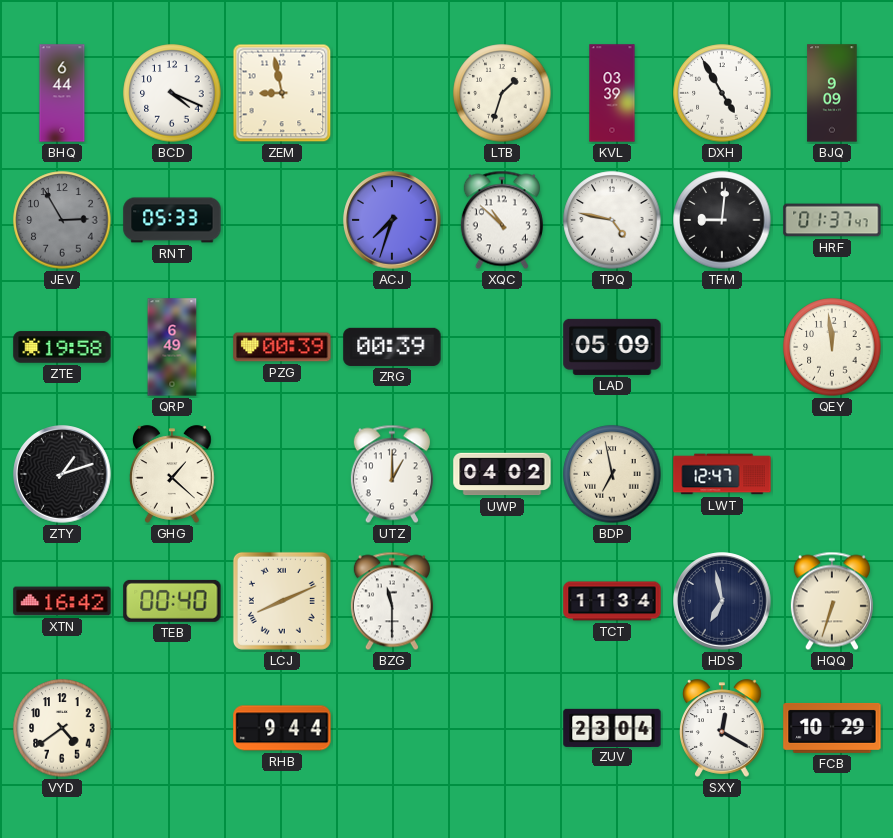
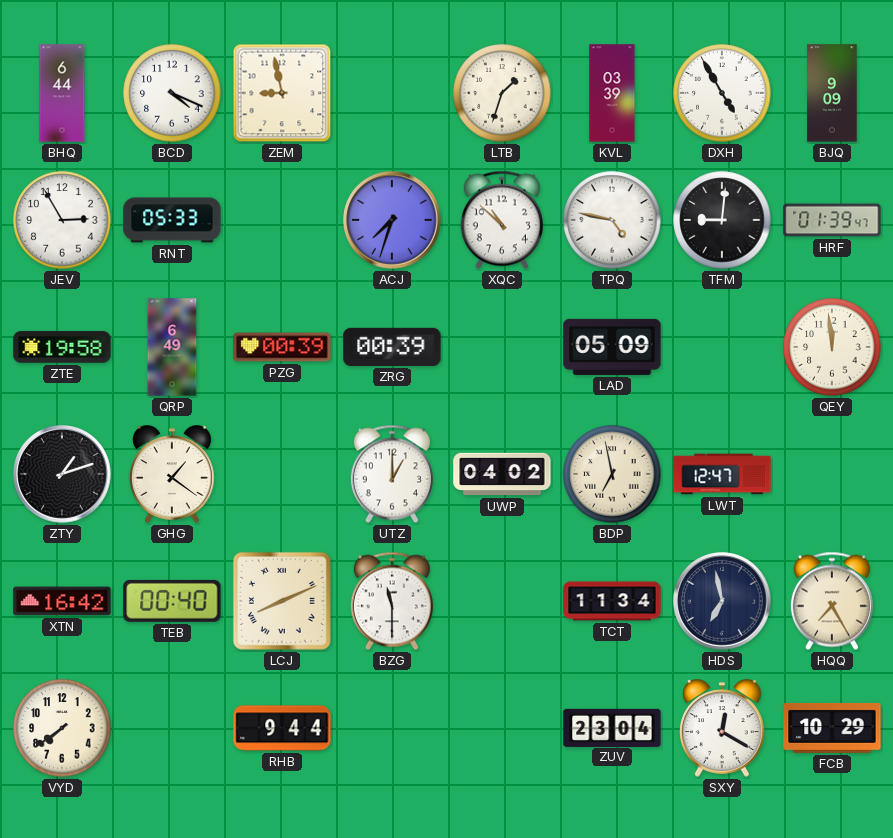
JEV dial: grey -> white (62, 220)
HRF: 01:37 -> 01:39 (832, 220)
GHG: 1:22 -> 1:21 (173, 474)
HQQ: 6:33 -> 7:25 (832, 601)
VYD: 4:39 -> 7:39 (62, 728)
